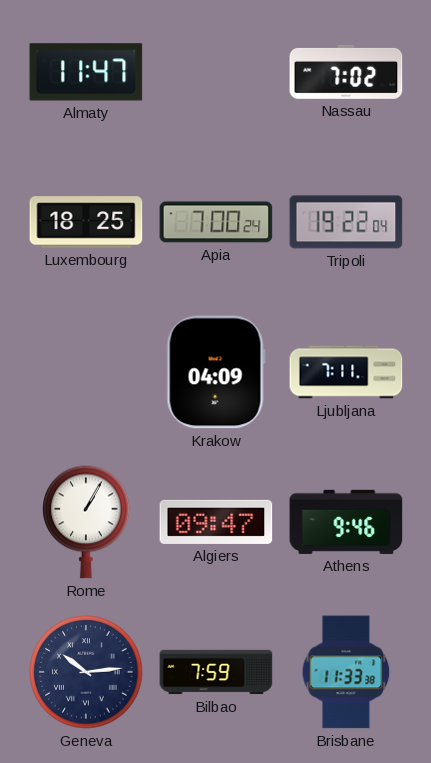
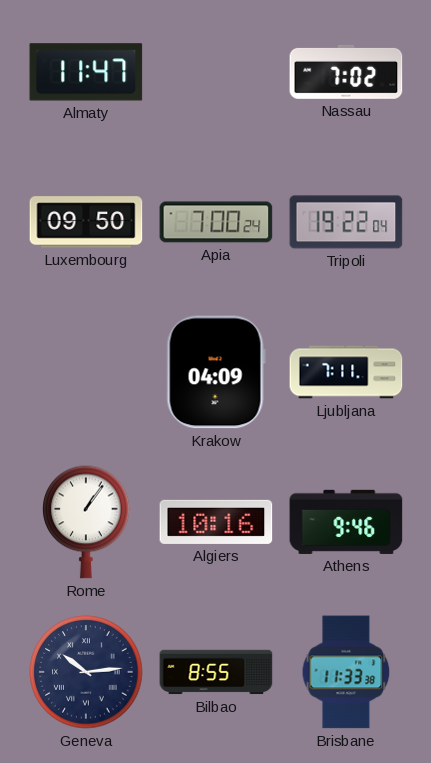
Luxembourg: 18:25 -> 09:50 (86, 222)
Rome: 1:05 -> 1:06 (86, 522)
Algiers: 09:47 -> 10:16 (216, 522)
Bilbao: 7:59 -> 8:55 (216, 672)
